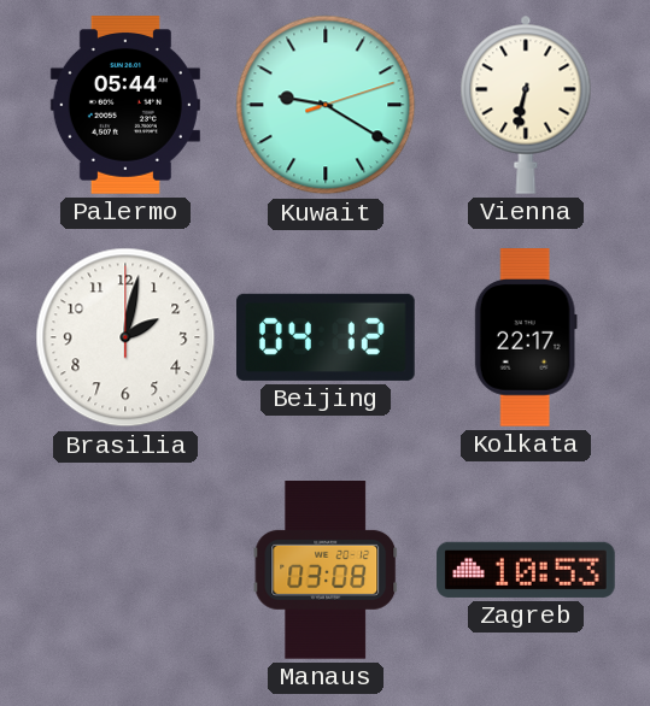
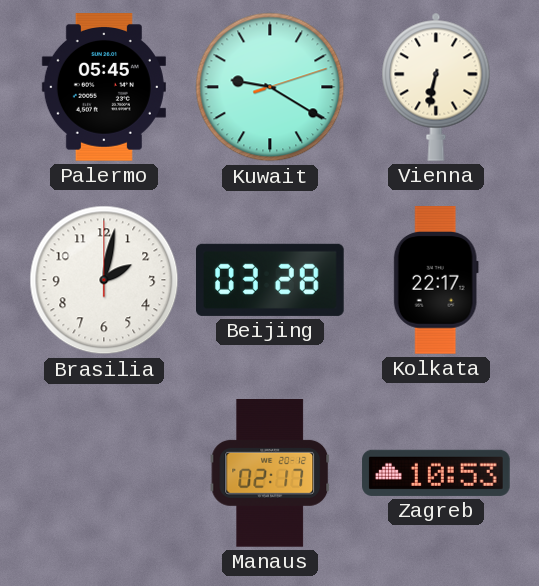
Palermo: 05:44 -> 05:45 (104, 87)
Beijing: 04:12 -> 03:28 (271, 280)
Manaus: 03:08 -> 02:17 (270, 474)
